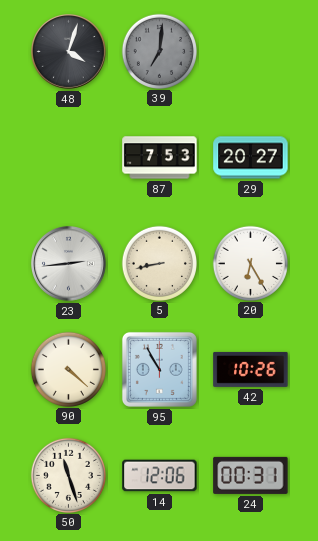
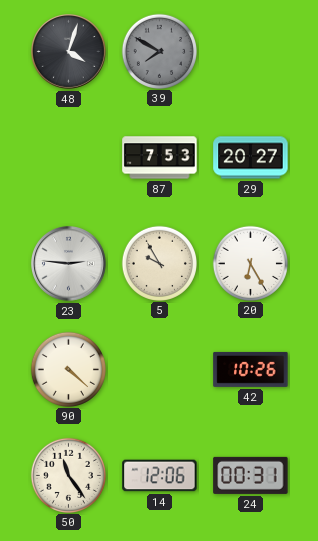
39: 7:01 -> 7:50 (159, 51)
23: 2:44 -> 2:46 (69, 264)
5: 8:43 -> 9:55 (159, 263)
95: 10:55 -> none (159, 369)
50: 11:27 -> 11:24 (68, 475)
